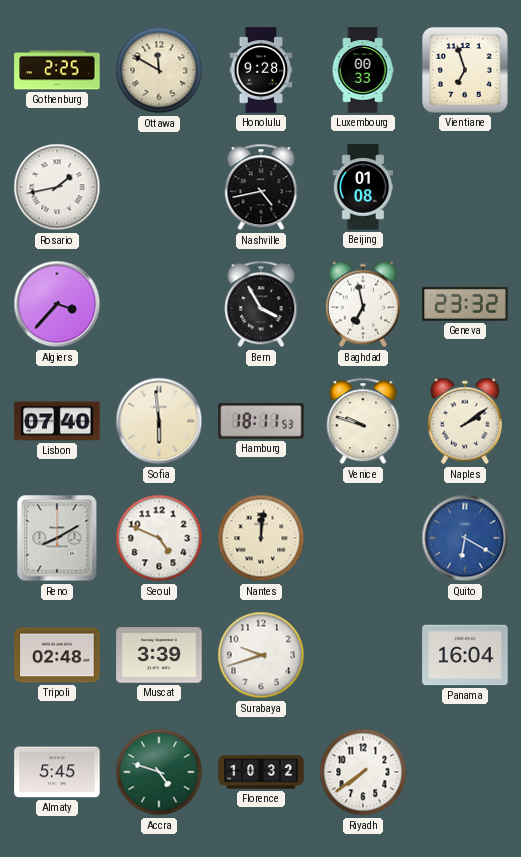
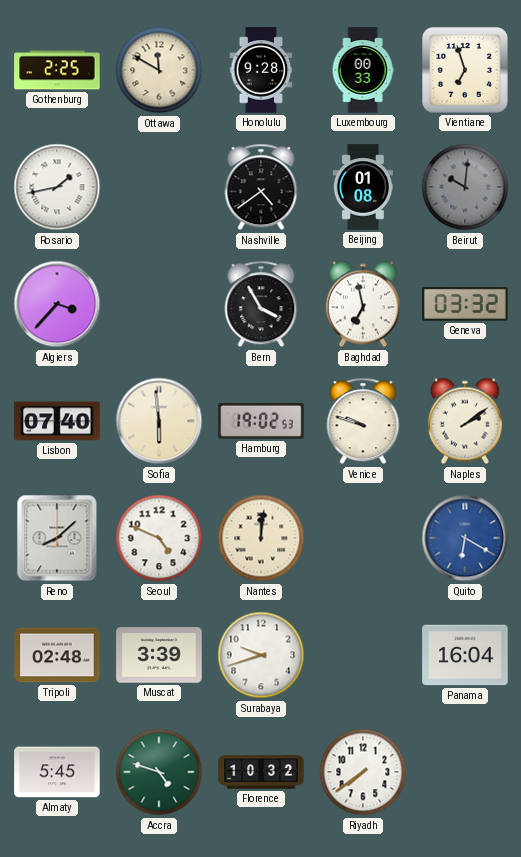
Nashville: 4:43 -> 4:39 (261, 187)
Beirut: none -> 10:01 (465, 187)
Geneva: 23:32 -> 03:32 (465, 304)
Hamburg: 18:11 -> 19:02 (261, 421)
Reno: 8:10 -> 8:08 (57, 538)
